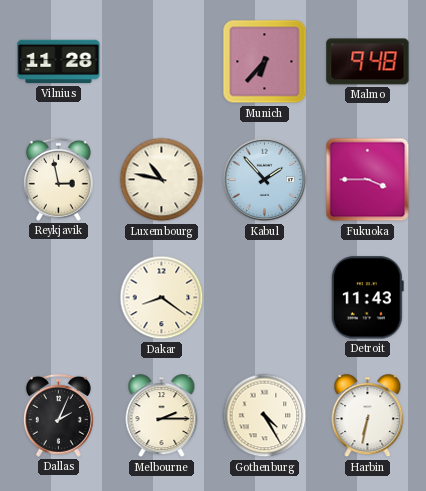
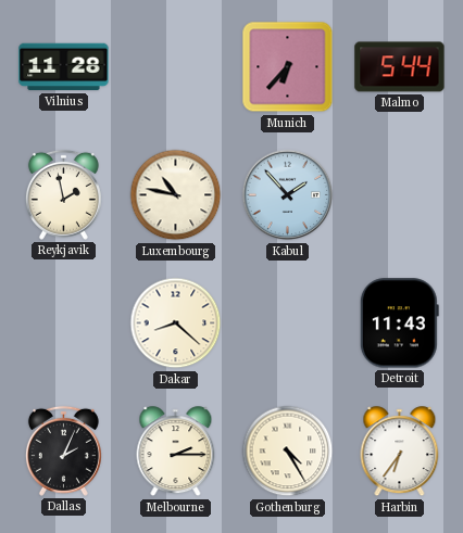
Malmo: 9:48 -> 5:44 (400, 67)
Reykjavik: 2:58 -> 1:58 (63, 194)
Fukuoka: 3:45 -> none (368, 180)
Dakar: 8:21 -> 8:22 (176, 323)
Harbin: 6:32 -> 6:36 (400, 452)
